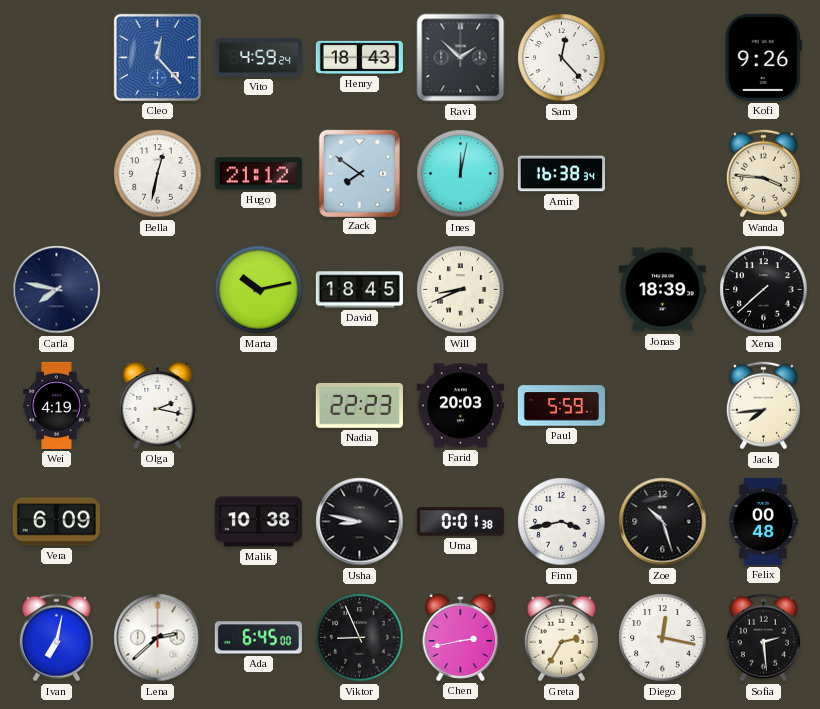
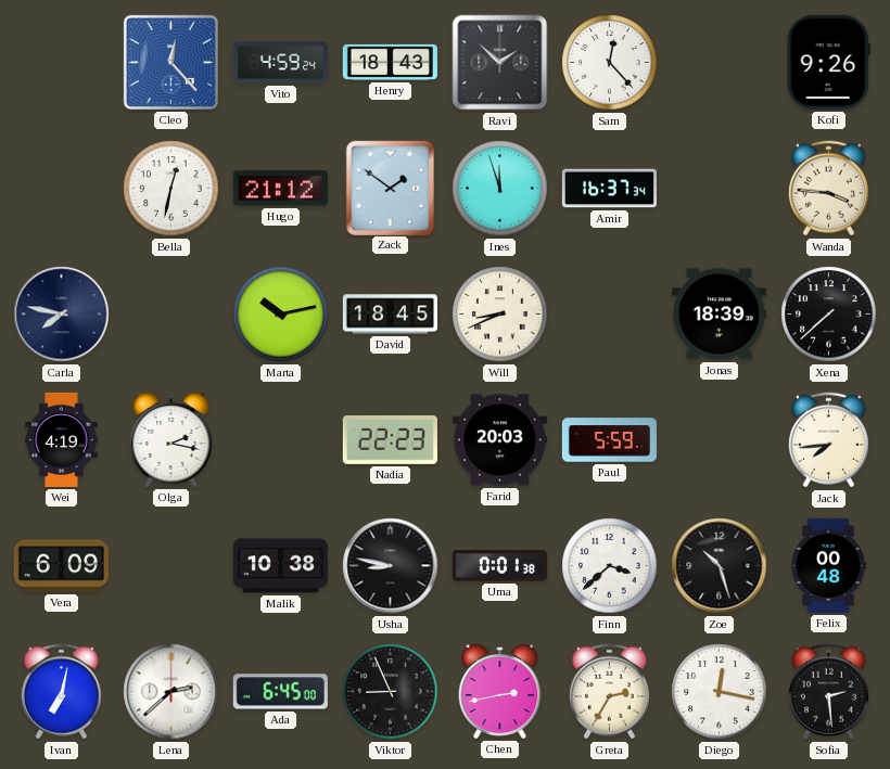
Zack: 7:51 -> 1:51 (390, 188)
Ines: 12:02 -> 11:57 (500, 189)
Amir: 16:38 -> 16:37 (609, 189)
Finn: 3:43 -> 3:38 (610, 566)
